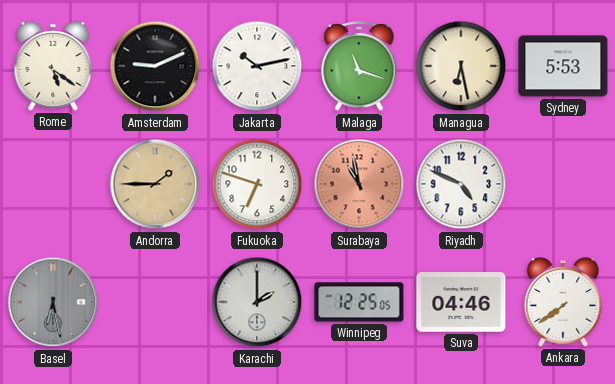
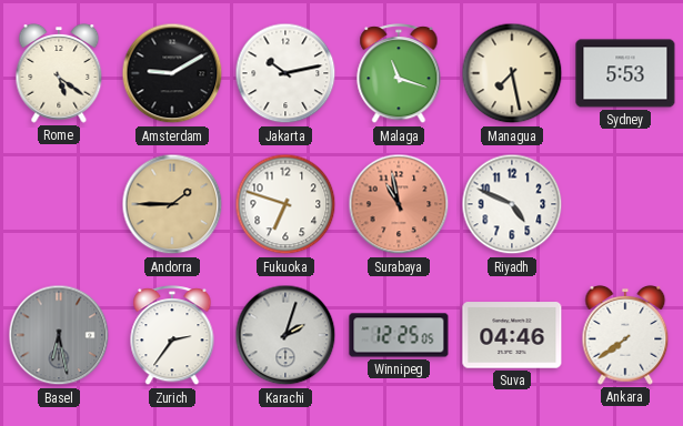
Amsterdam: 9:11 -> 9:10 (172, 73)
Managua: 6:28 -> 7:28 (512, 73)
Zurich: none -> 2:36 (172, 336)
Karachi: 2:00 -> 2:03 (285, 335)
